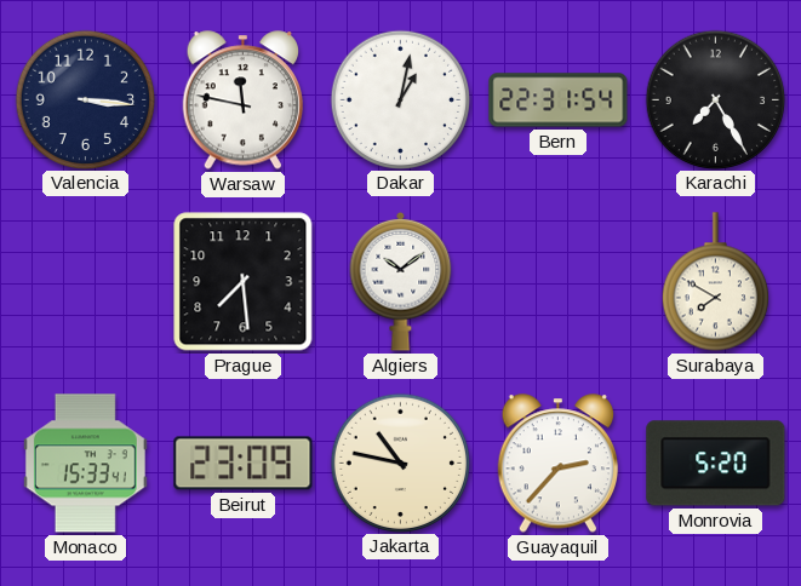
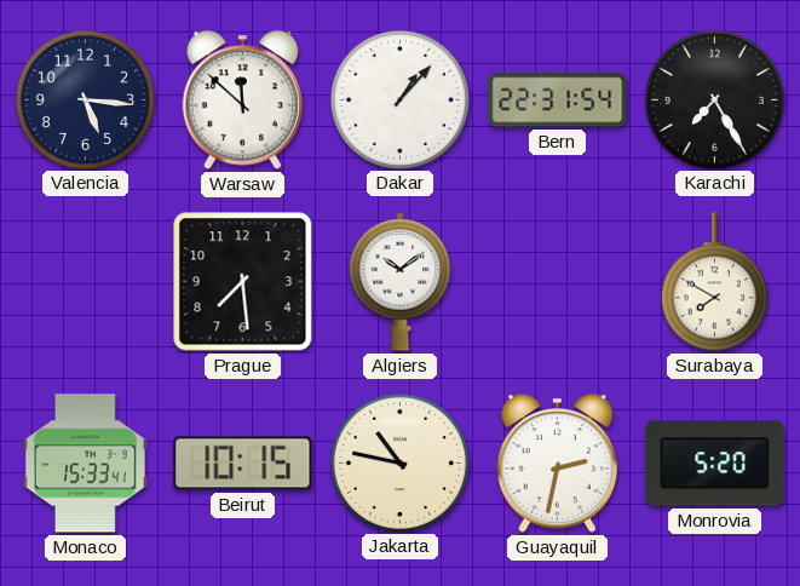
Valencia: 3:16 -> 5:16 (85, 99)
Warsaw: 11:47 -> 11:52 (243, 100)
Dakar: 1:02 -> 1:07 (399, 99)
Beirut: 23:09 -> 10:15 (243, 464)
Guayaquil: 2:37 -> 2:32 (558, 464)
